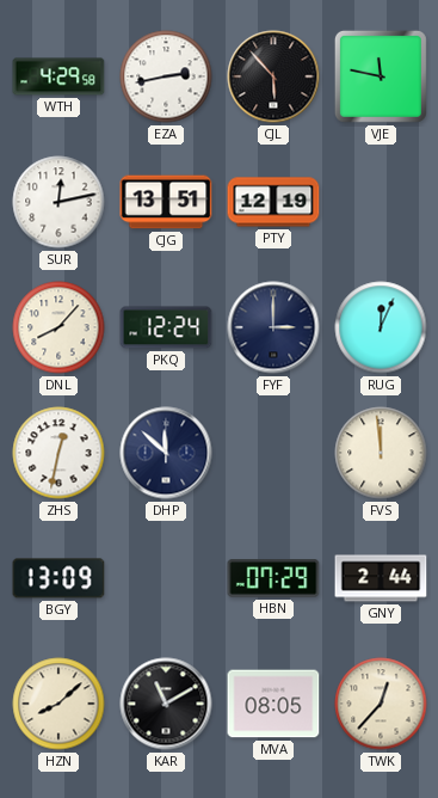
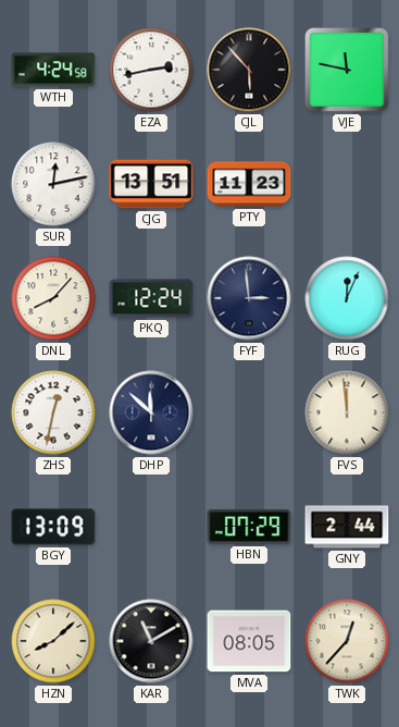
WTH: 4:29 -> 4:24 (53, 70)
PTY: 12:19 -> 11:23 (249, 184)
FYF: 3:00 -> 2:59 (249, 298)
